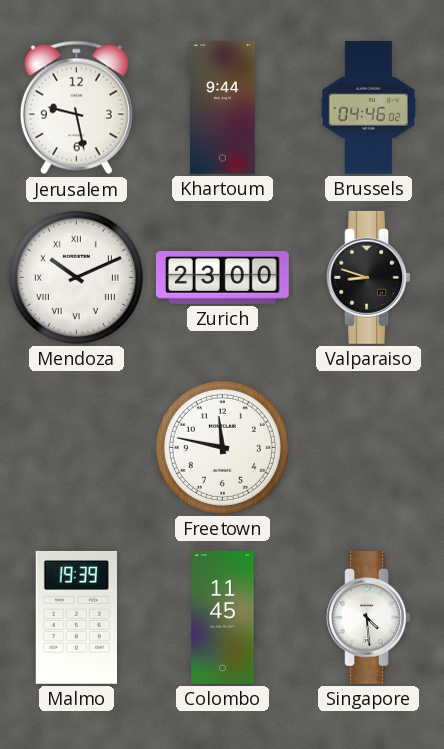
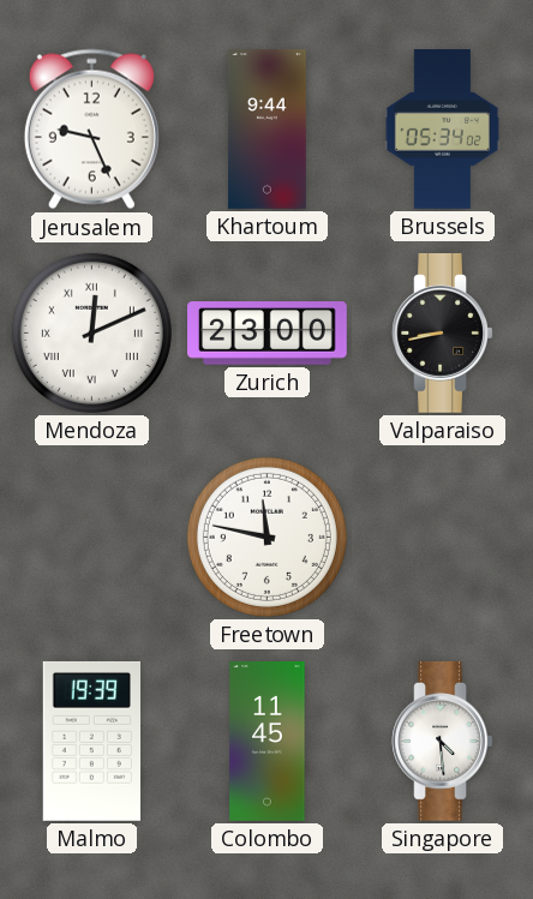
Jerusalem: 9:28 -> 9:26 (91, 130)
Brussels: 04:46 -> 05:34 (442, 130)
Mendoza: 10:11 -> 12:11 (91, 332)
Valparaiso: 8:48 -> 8:43 (443, 332)
